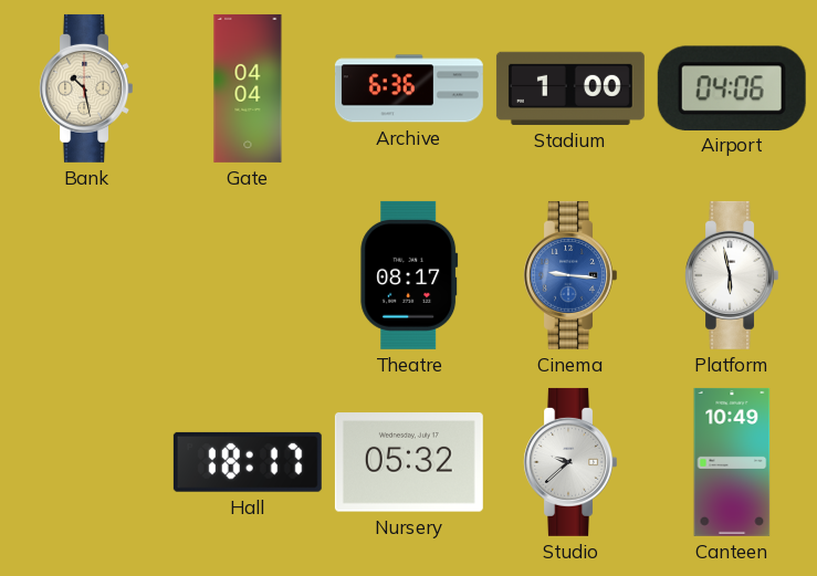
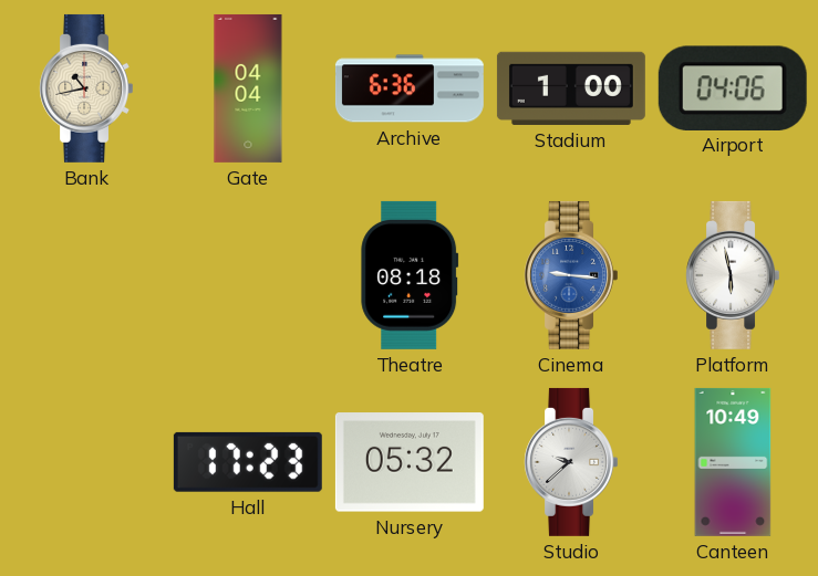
Bank: 10:28 -> 10:43 (85, 88)
Theatre: 08:17 -> 08:18 (410, 275)
Hall: 18:17 -> 17:23 (248, 462)
